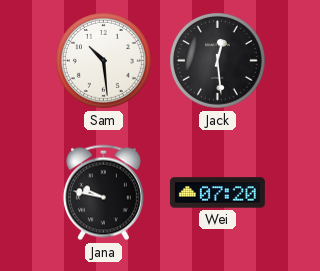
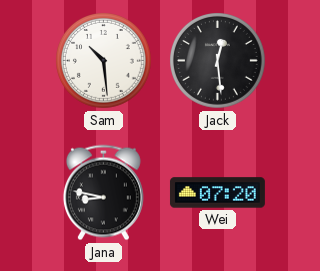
Jana: 9:47 -> 8:47 (103, 193)
